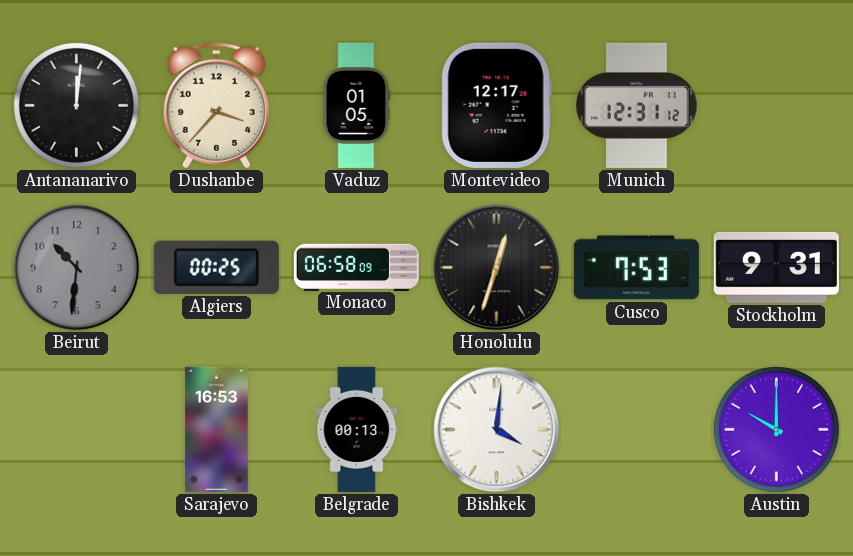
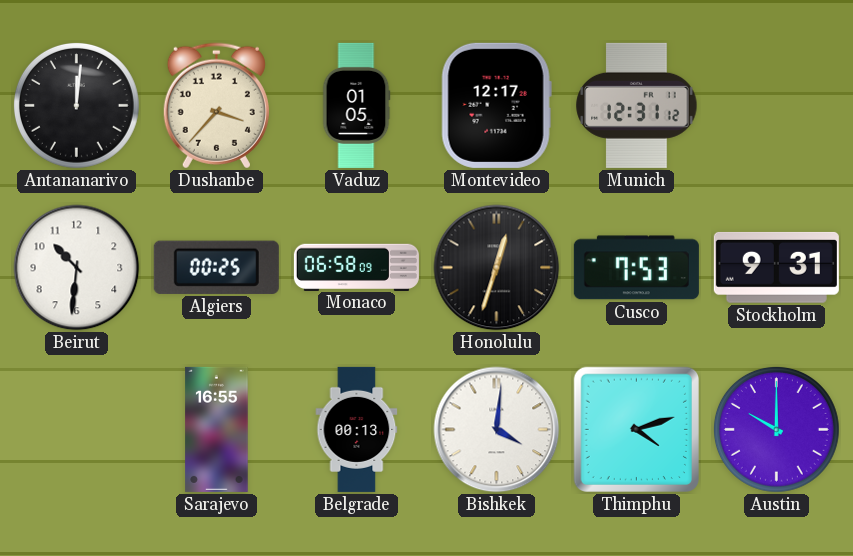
Beirut dial: grey -> white (77, 268)
Sarajevo: 16:53 -> 16:55 (217, 429)
Thimphu: none -> 4:12 (636, 429)
